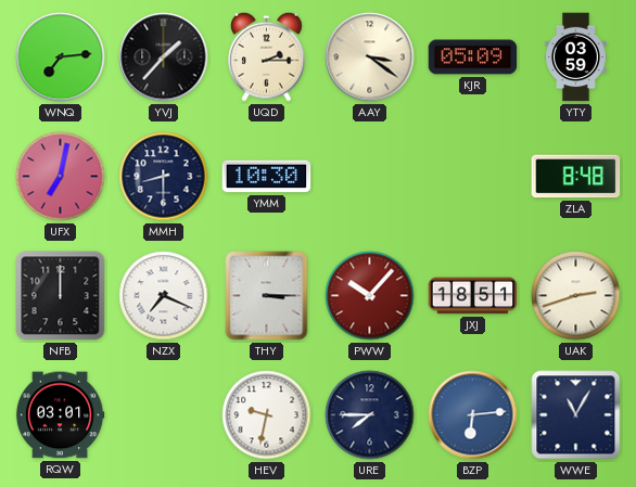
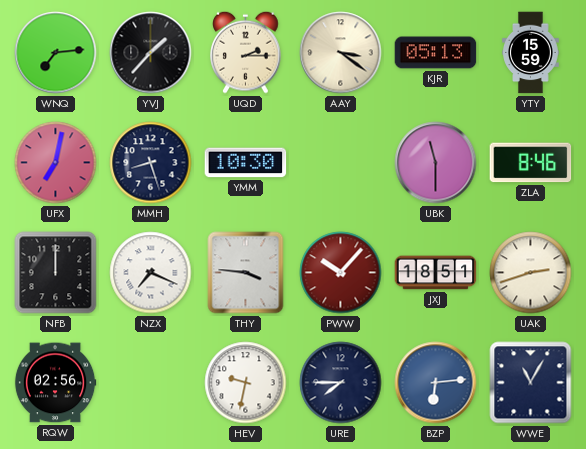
KJR: 05:09 -> 05:13 (436, 53)
YTY: 03:59 -> 15:59 (531, 53)
MMH: 8:30 -> 8:27 (151, 163)
UBK: none -> 11:30 (436, 163)
ZLA: 8:48 -> 8:46 (531, 163)
THY: 3:15 -> 3:46 (246, 273)
RQW: 03:01 -> 02:56 (55, 383)
